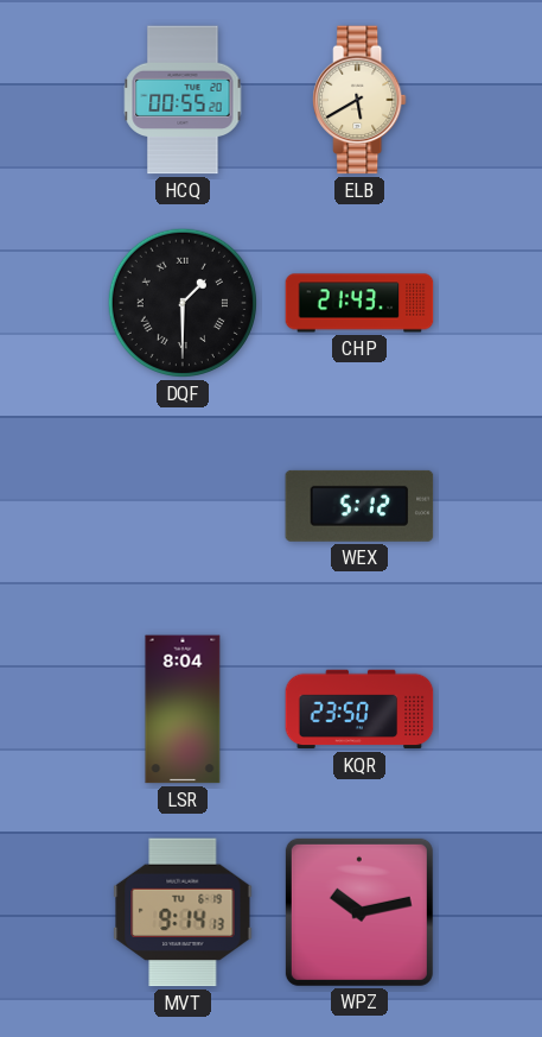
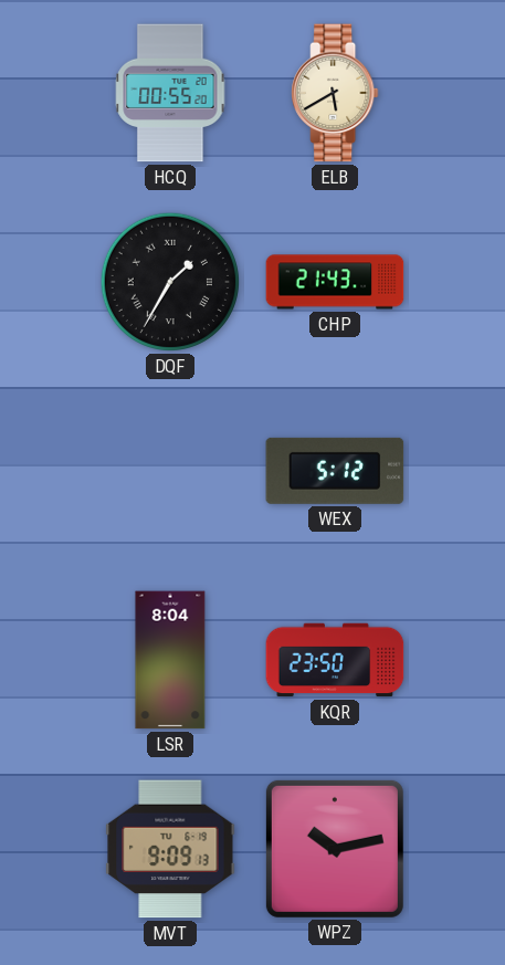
DQF: 1:30 -> 1:35 (170, 282)
MVT: 9:14 -> 9:09 (170, 849)
